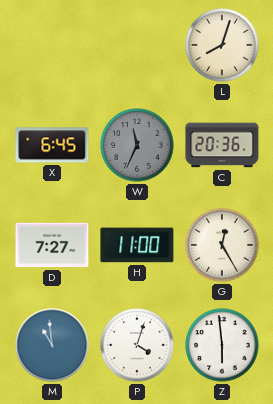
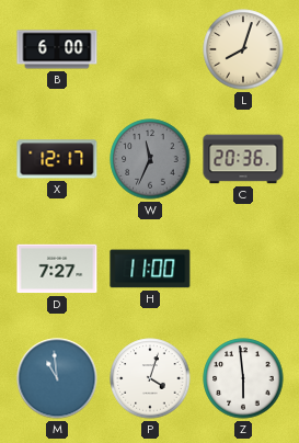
B: none -> 6:00 (57, 49)
X: 6:45 -> 12:17 (57, 159)
G: 12:25 -> none (222, 245)
